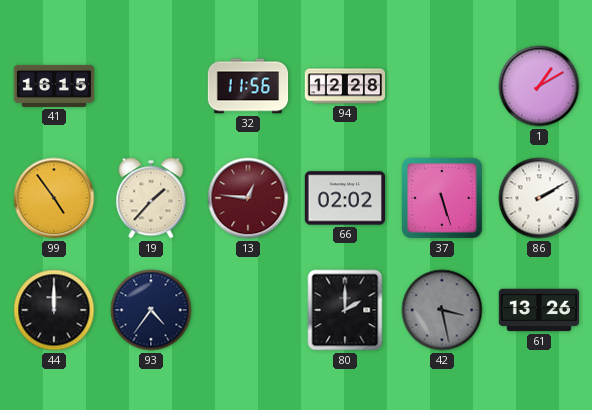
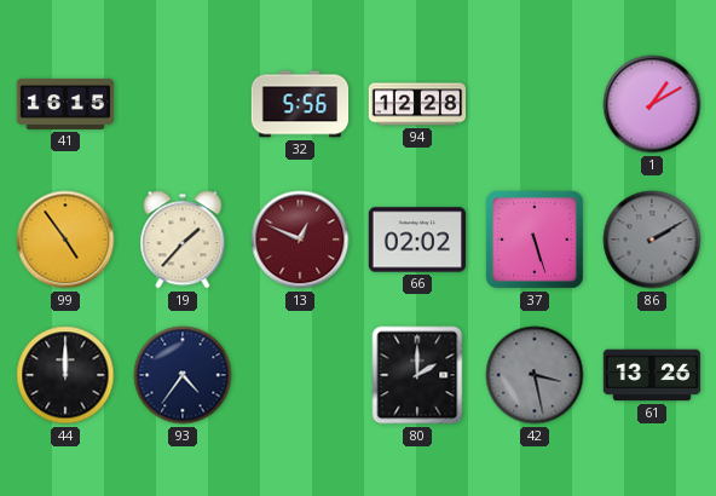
32: 11:56 -> 5:56 (300, 104)
13: 12:46 -> 12:49 (300, 240)
86 dial: white -> grey (652, 240)
